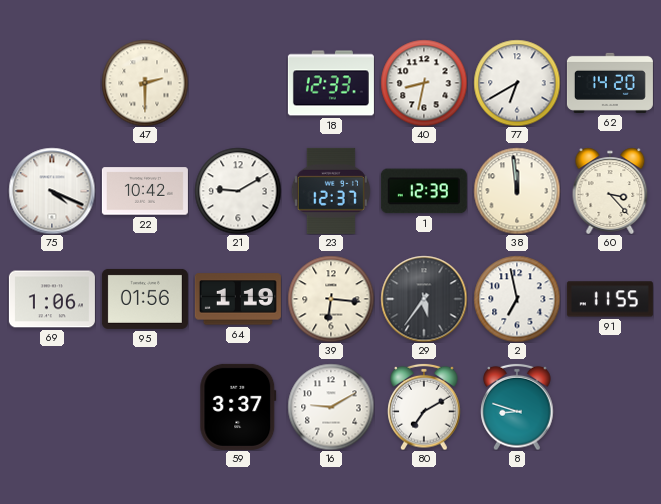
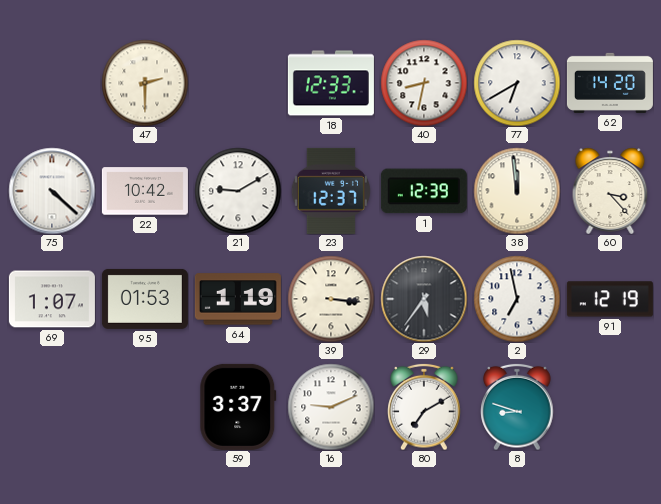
75: 4:19 -> 4:22 (52, 191)
69: 1:06 -> 1:07 (52, 299)
95: 01:56 -> 01:53 (145, 299)
39: 6:16 -> 3:16 (331, 299)
91: 11:55 -> 12:19 (610, 299)
16: 9:10 -> 9:11 (331, 407)
